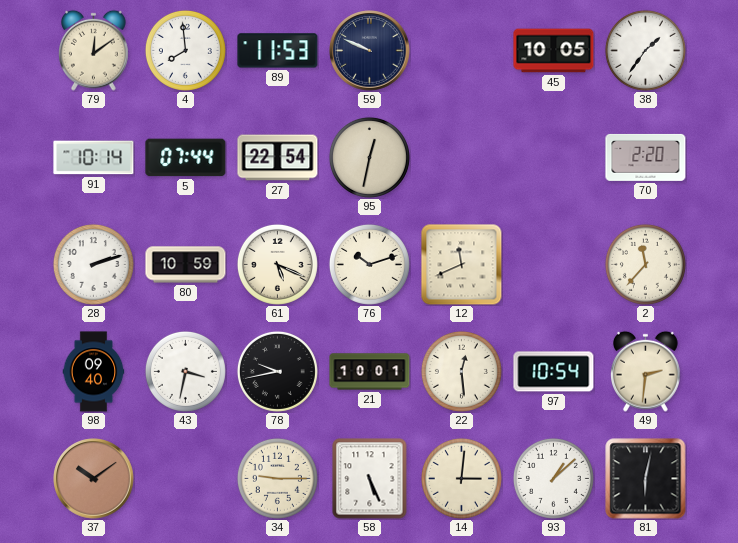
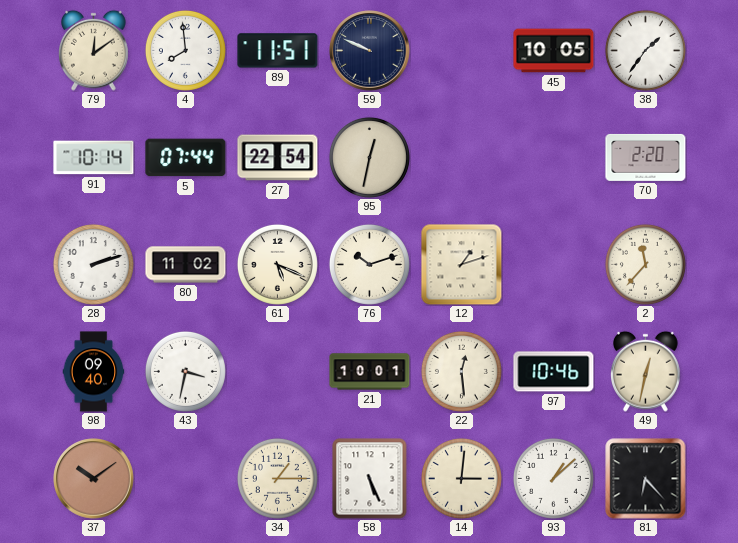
89: 11:53 -> 11:51 (278, 51)
80: 10:59 -> 11:02 (186, 265)
12: 11:41 -> 1:12 (462, 265)
78: 9:43 -> none (277, 371)
97: 10:54 -> 10:46 (554, 372)
49: 2:31 -> 12:32 (646, 371)
34: 9:15 -> 1:15 (277, 478)
81: 6:02 -> 6:23 (646, 479)
